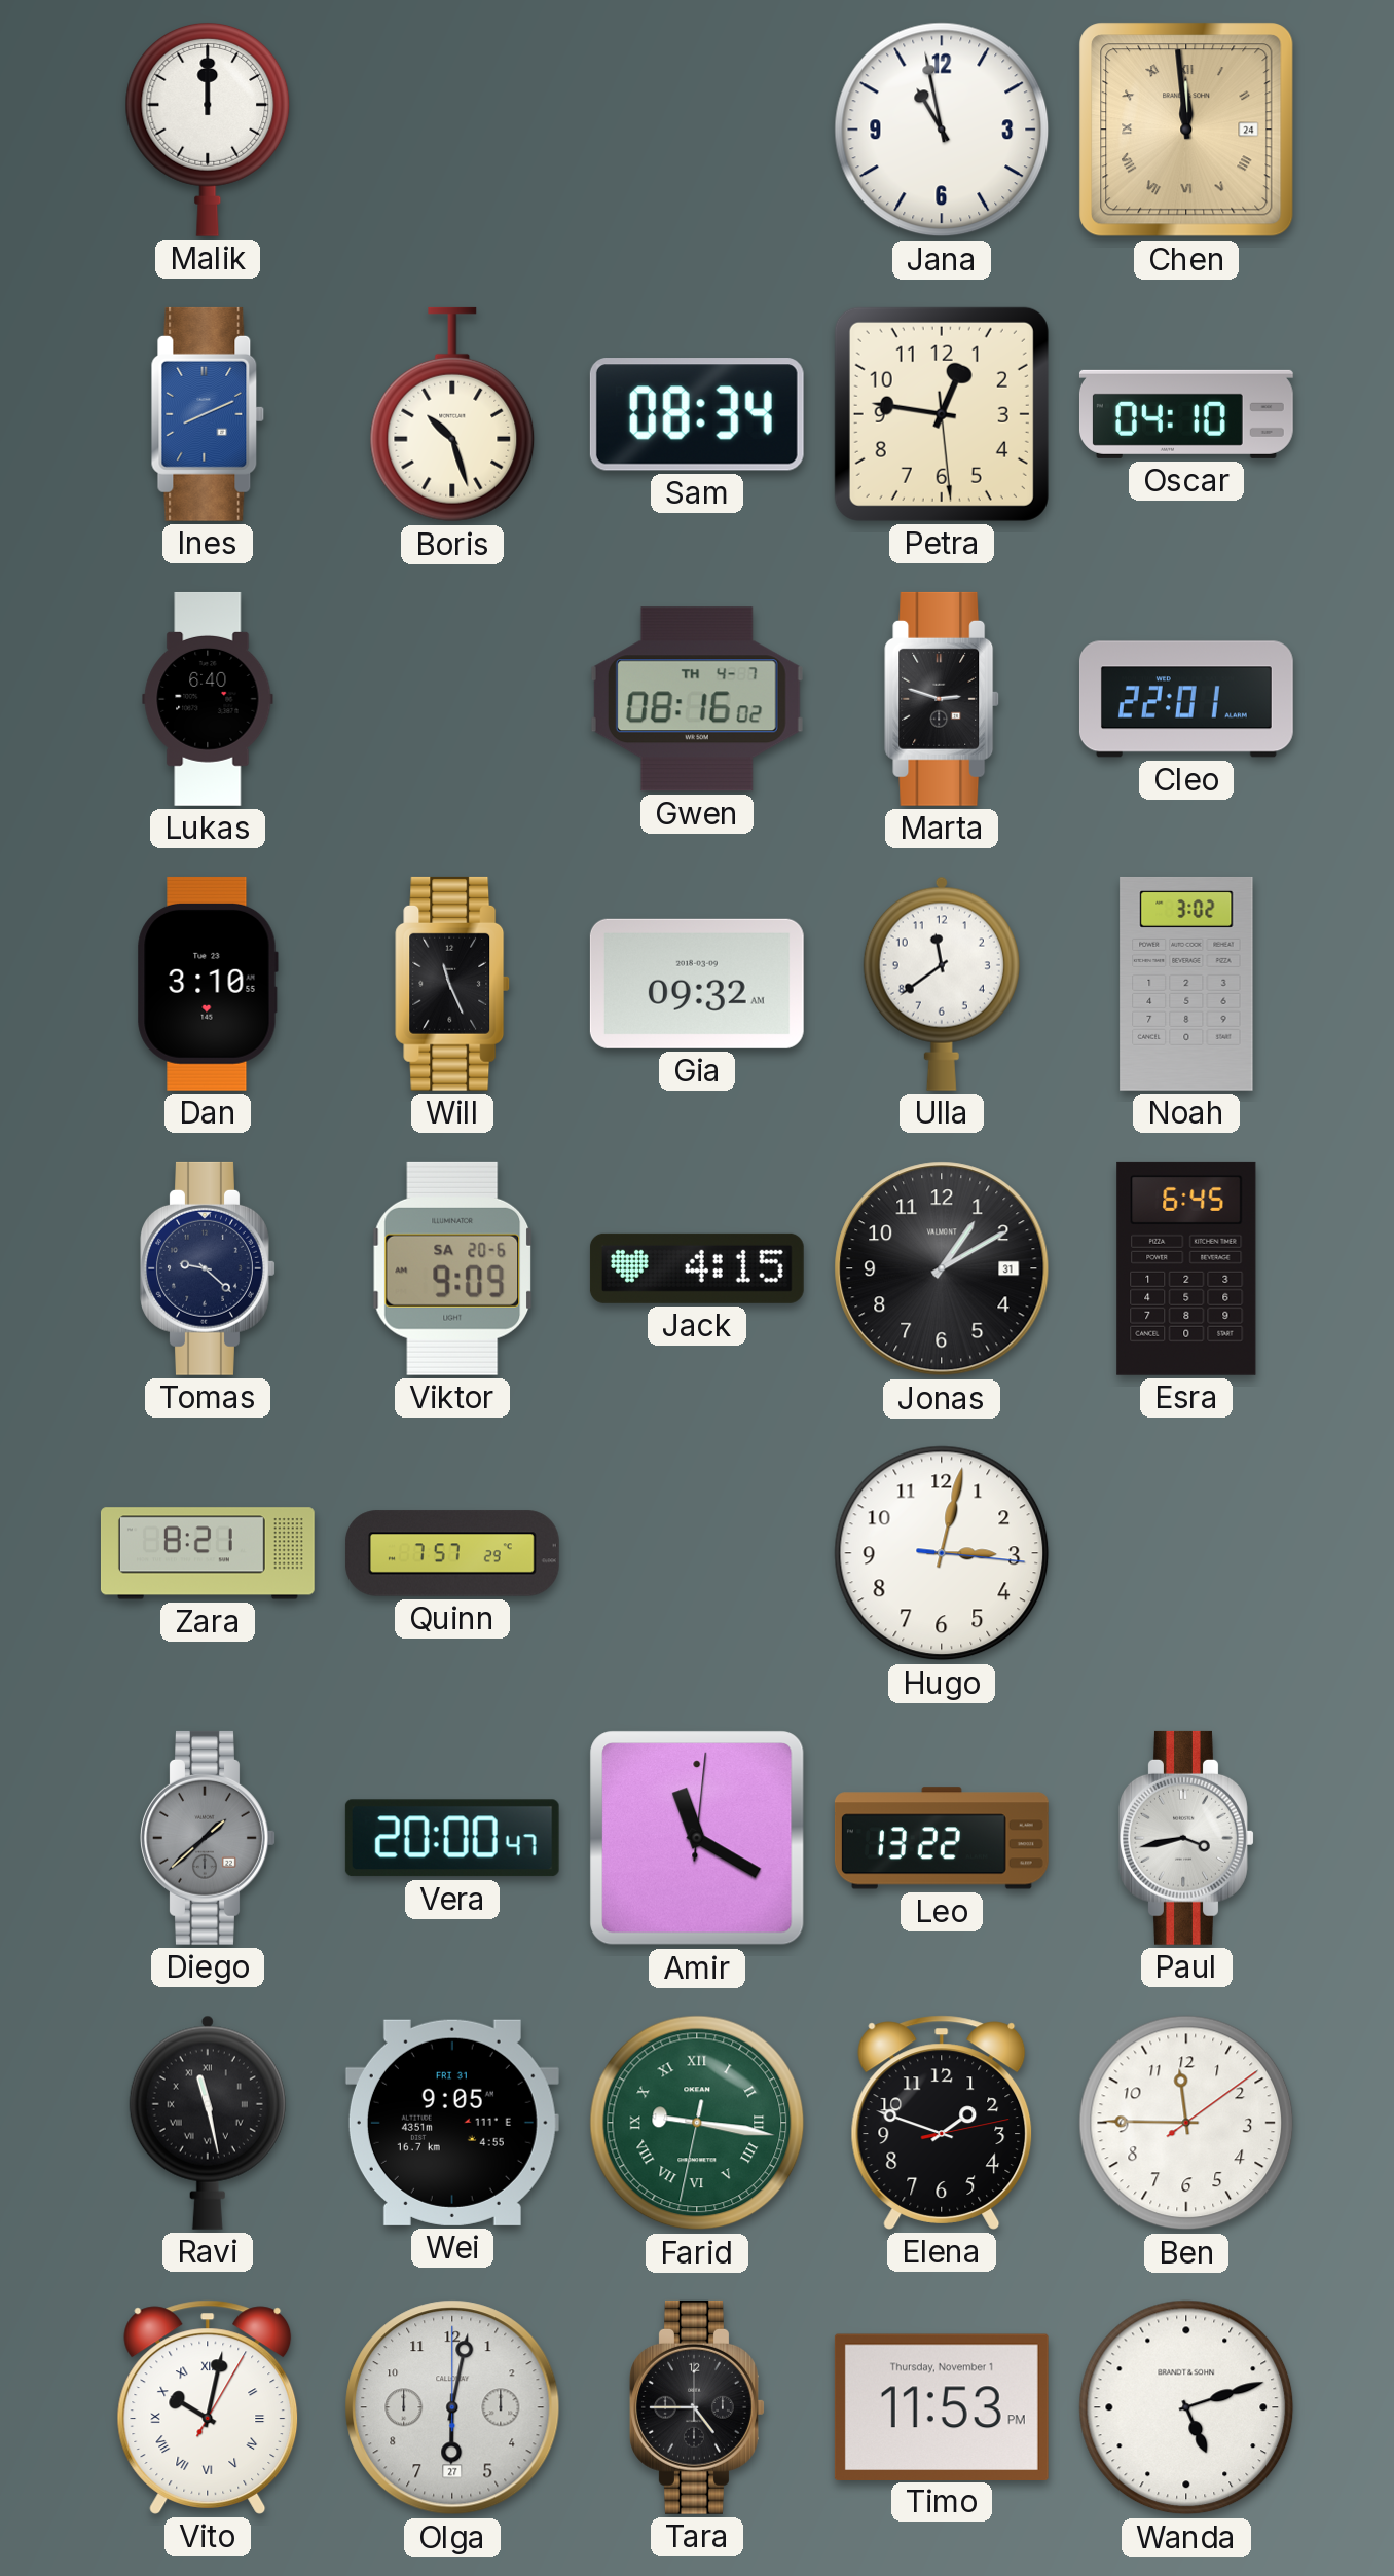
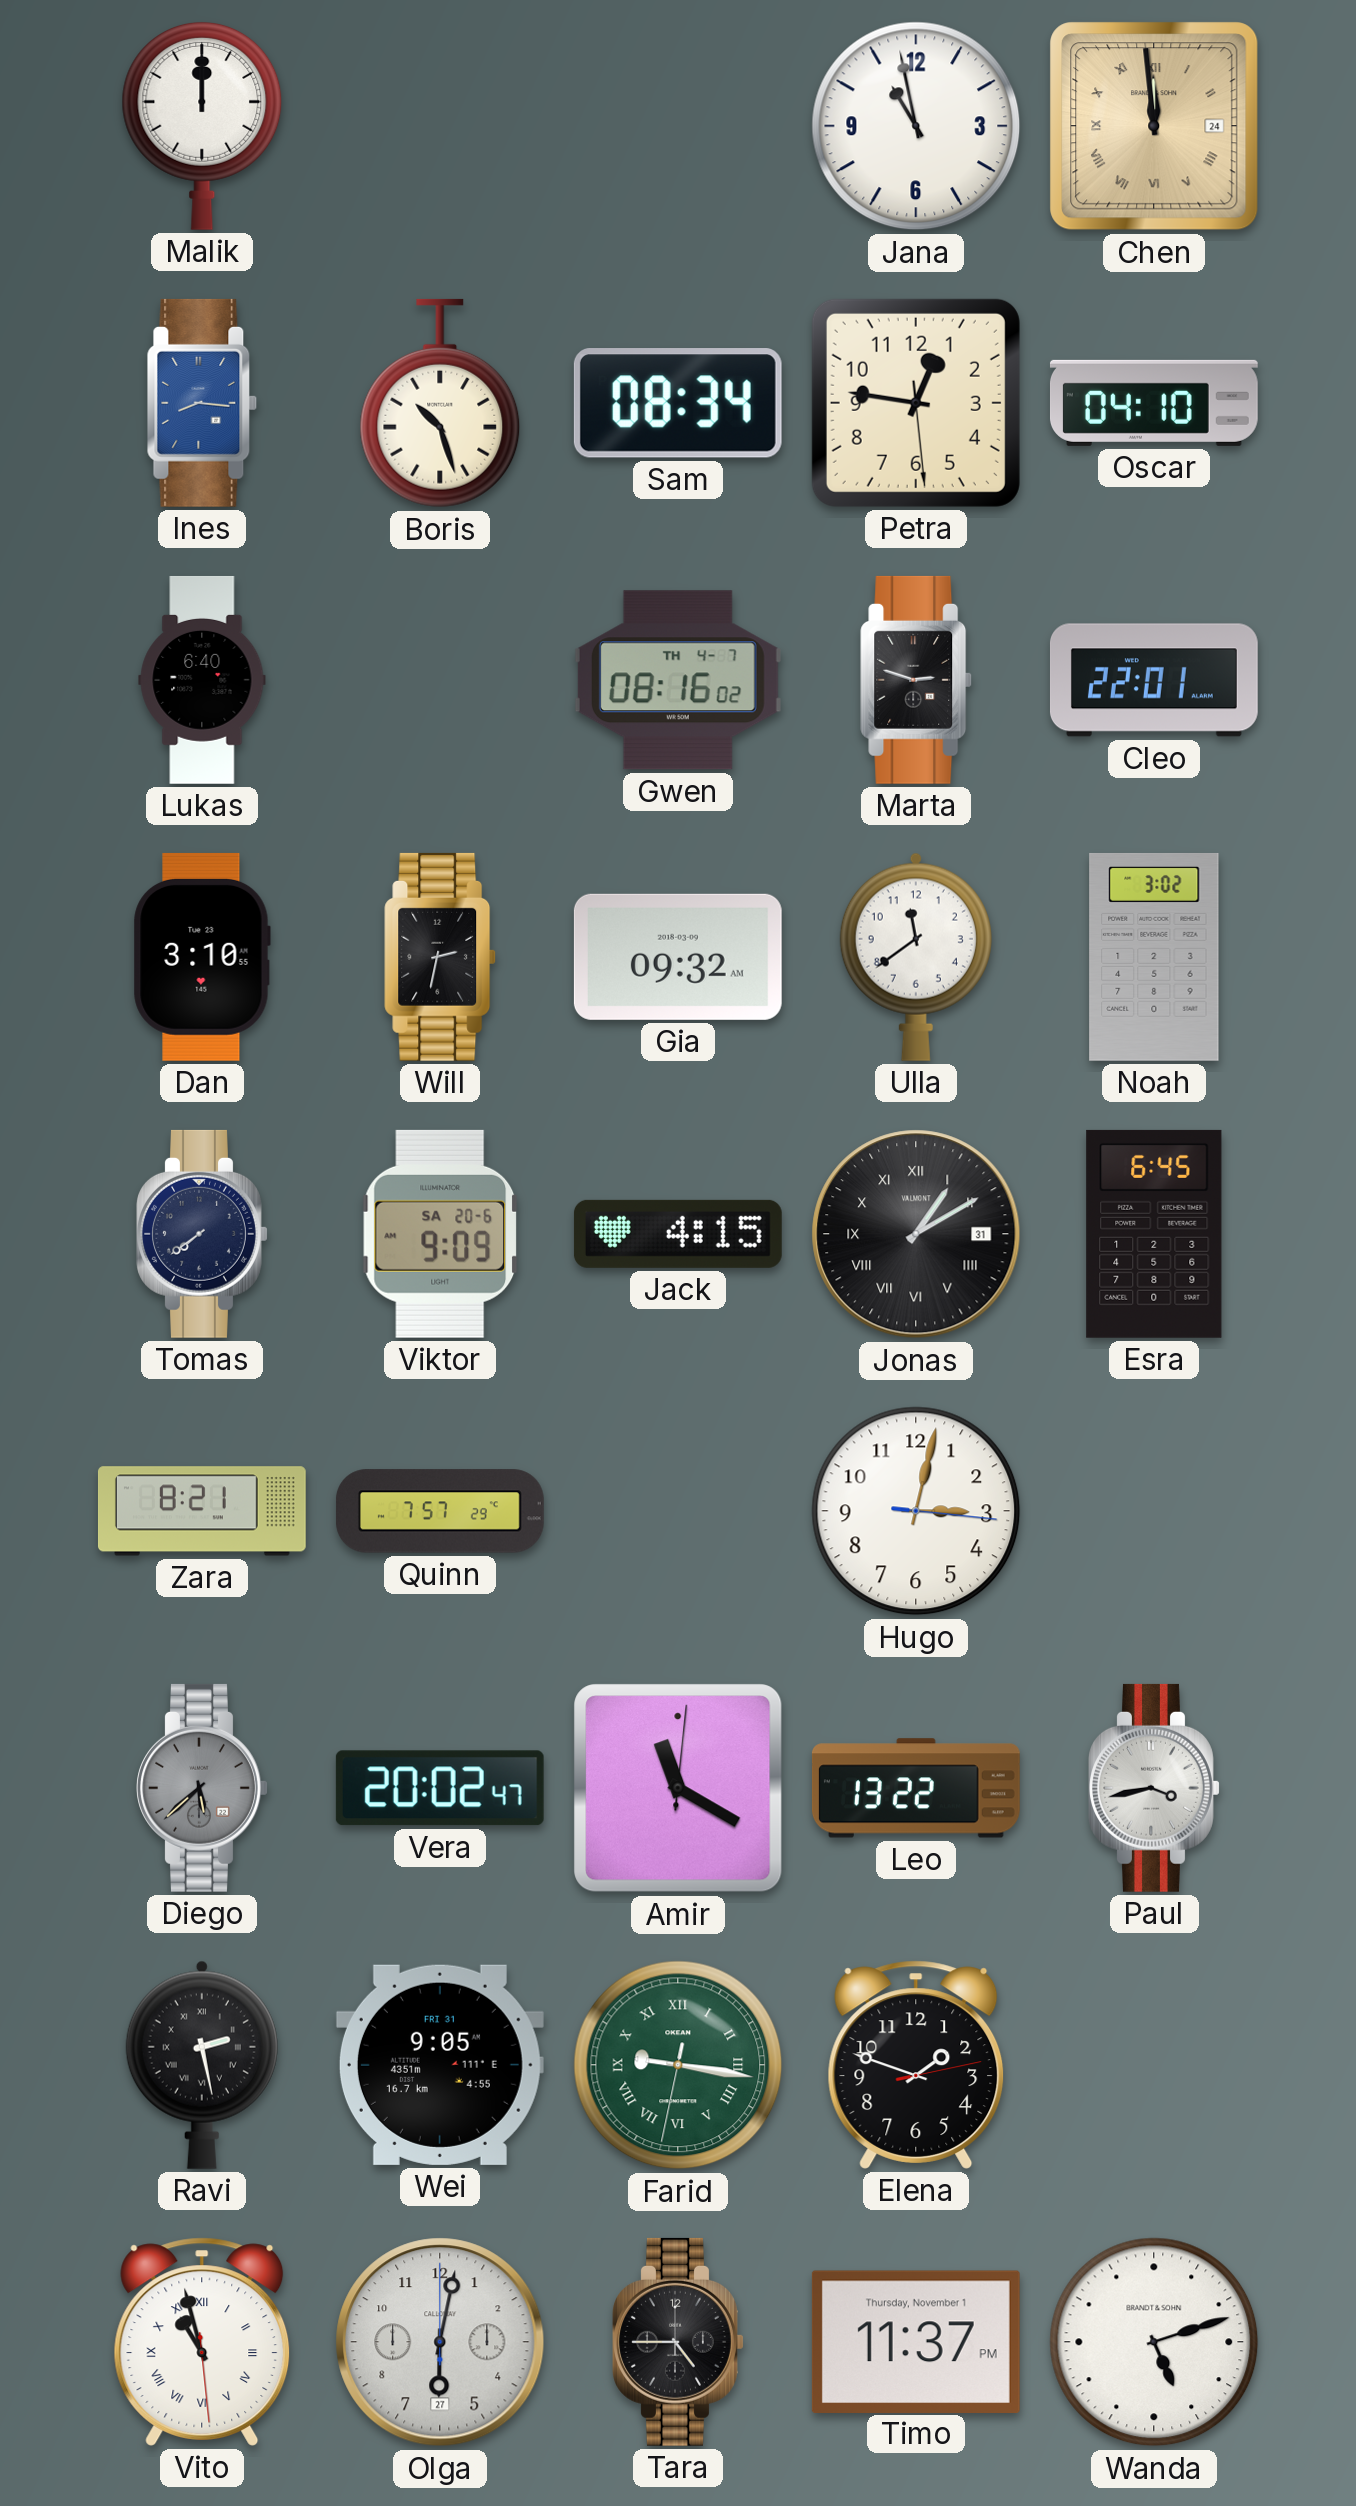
Ines: 8:11 -> 8:16 (202, 403)
Will: 11:26 -> 2:32 (441, 957)
Tomas: 9:22 -> 7:39 (202, 1234)
Jonas numerals: Arabic -> Roman (916, 1234)
Diego: 1:38 -> 5:38 (202, 1788)
Vera: 20:00 -> 20:02 (440, 1788)
Ravi: 11:28 -> 2:28 (202, 2065)
Ben: 11:45 -> none (1186, 2123)
Vito: 10:02 -> 10:57 (202, 2342)
Timo: 11:53 -> 11:37 (916, 2341)
